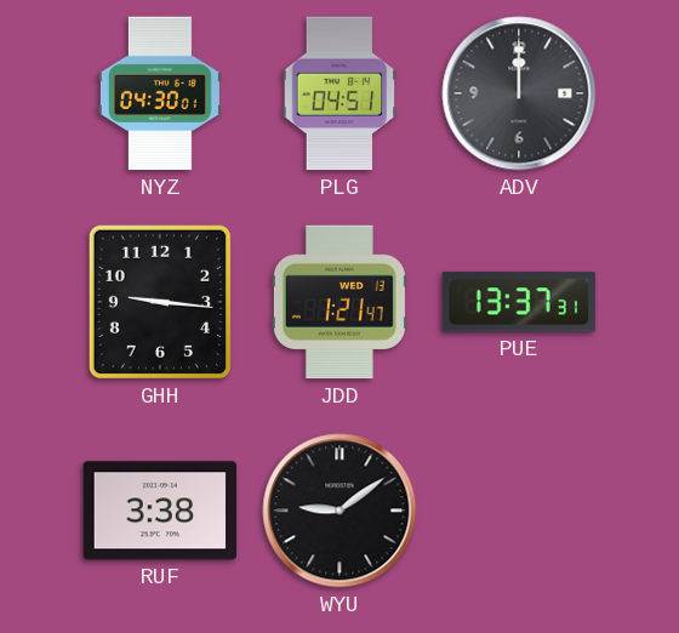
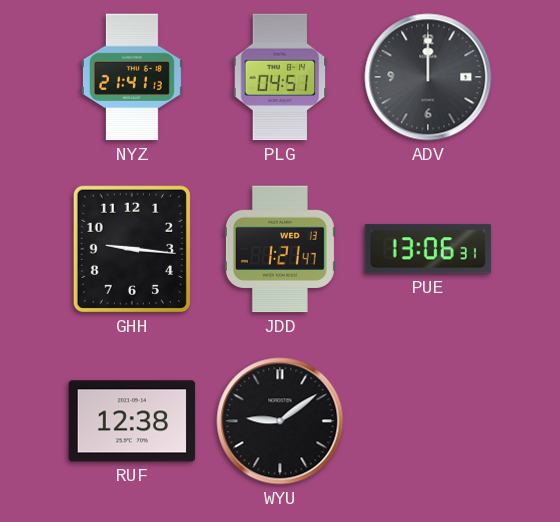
NYZ: 04:30 -> 21:41 (132, 77)
PUE: 13:37 -> 13:06 (428, 249)
RUF: 3:38 -> 12:38 (132, 421)
